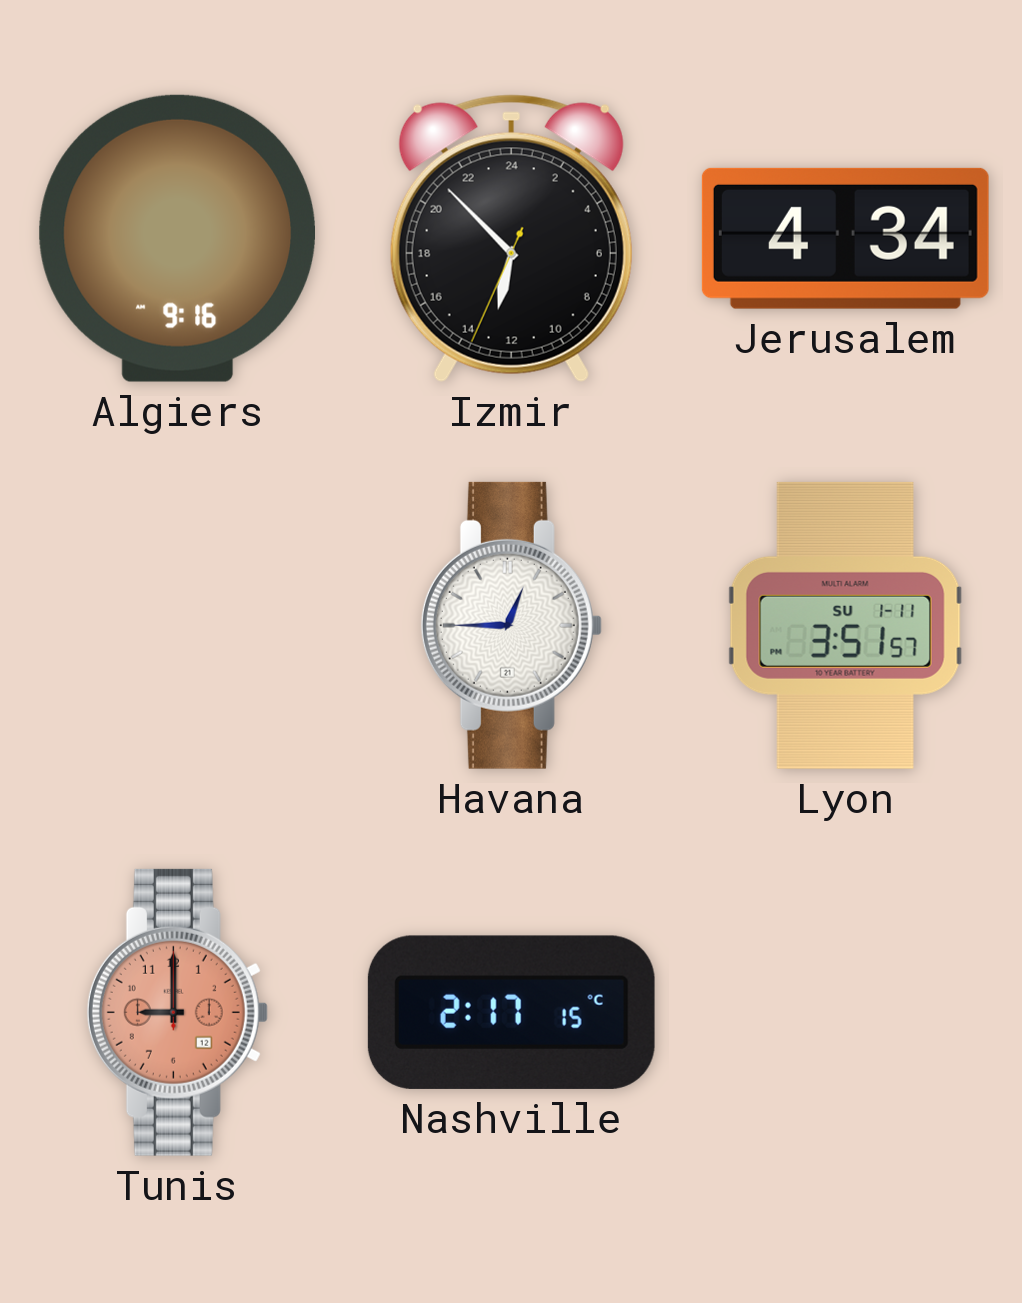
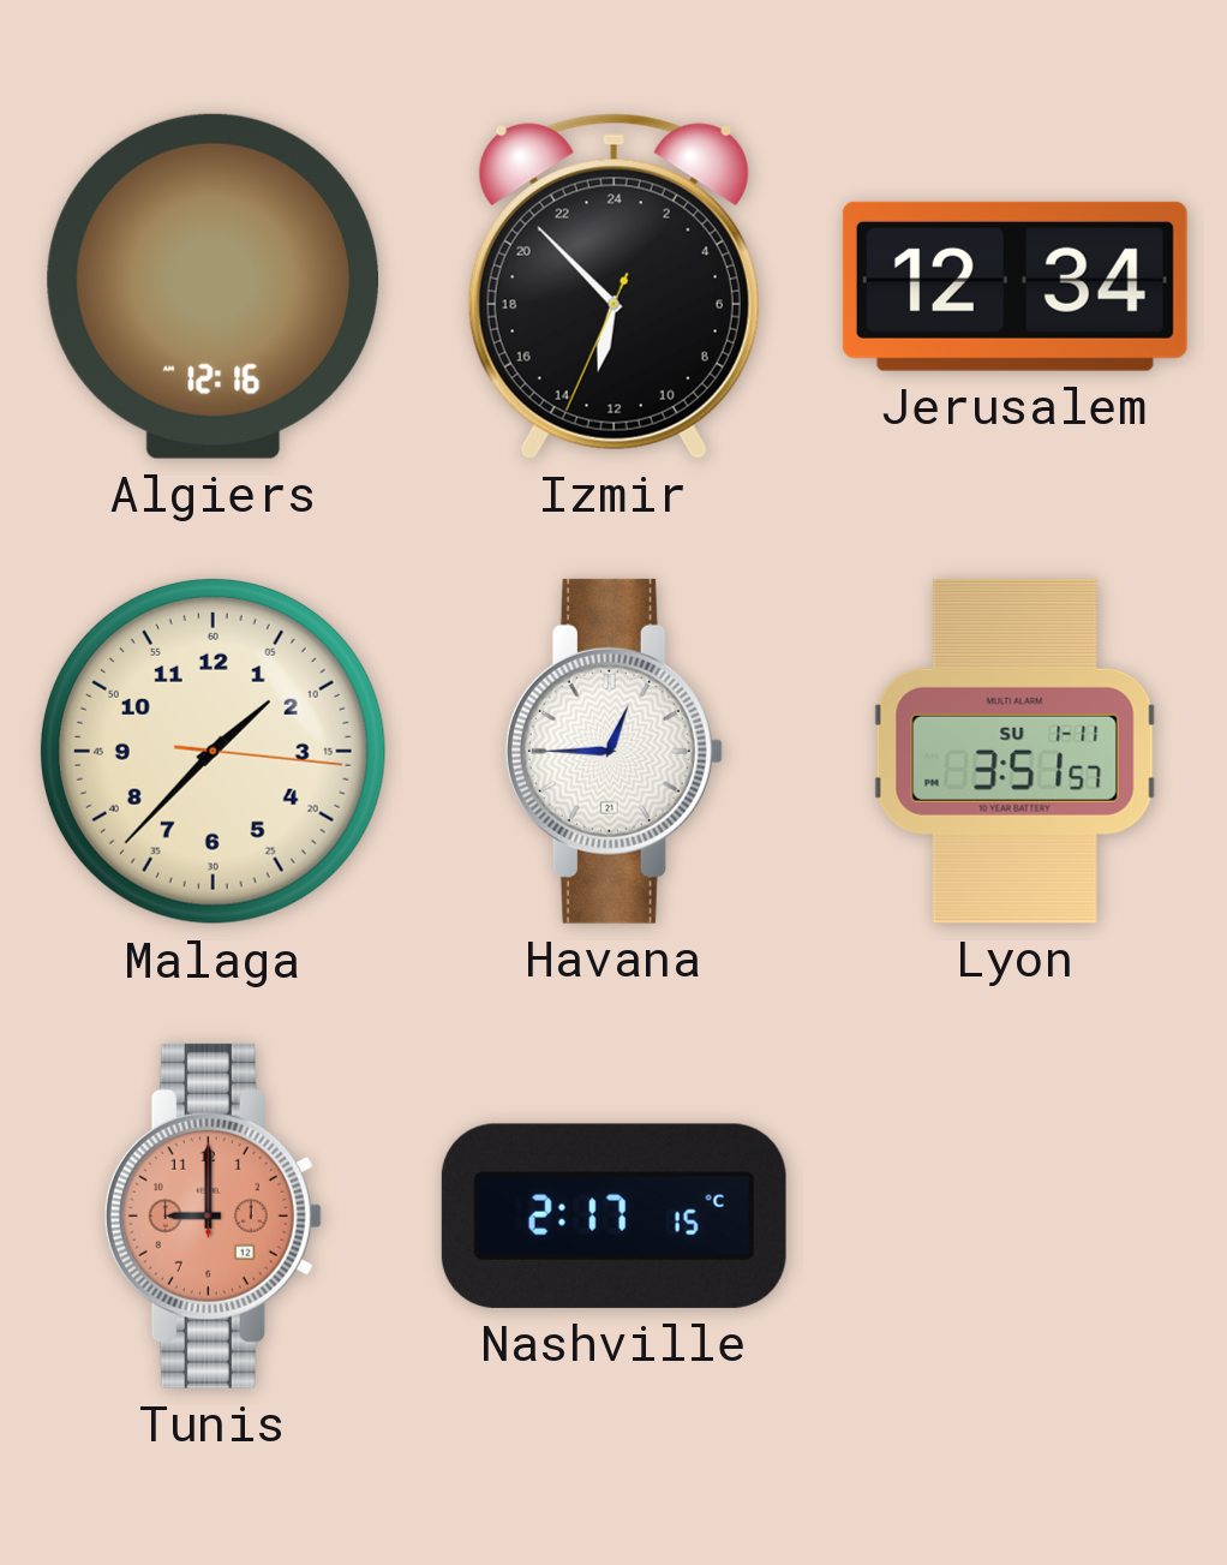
Algiers: 9:16 -> 12:16 (213, 286)
Jerusalem: 4:34 -> 12:34 (1014, 286)
Malaga: none -> 1:37 (213, 751)
